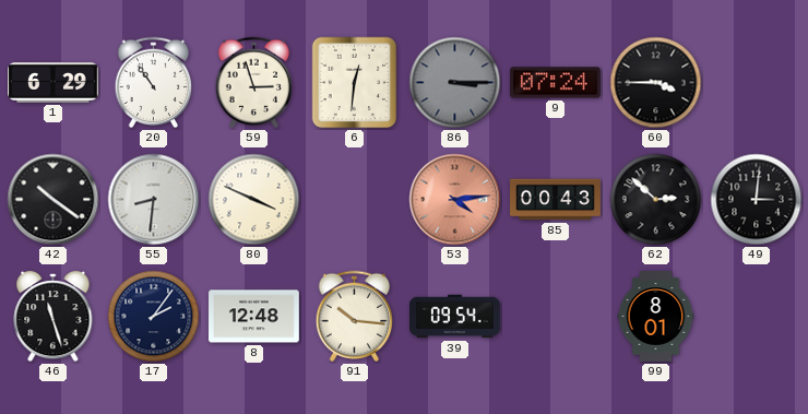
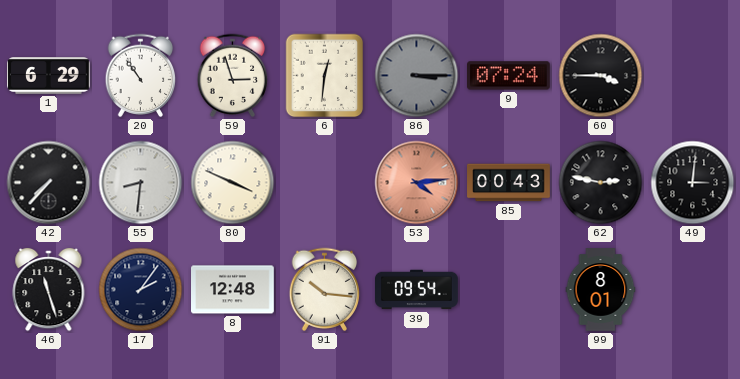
42: 10:21 -> 7:37 (49, 183)
62: 2:52 -> 2:47 (601, 183)
